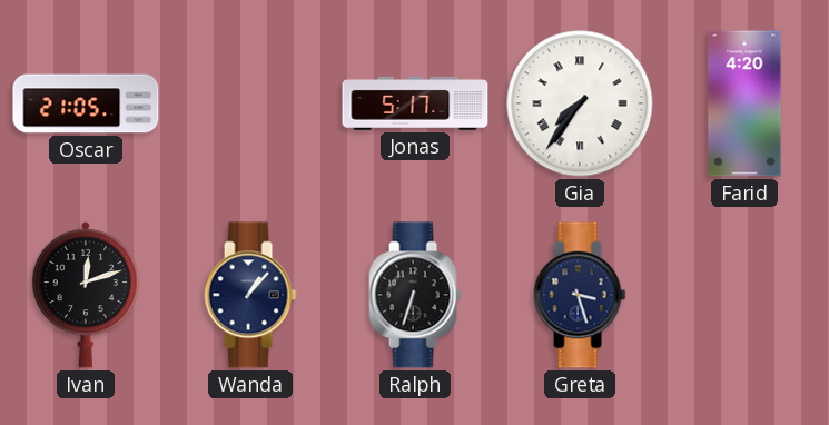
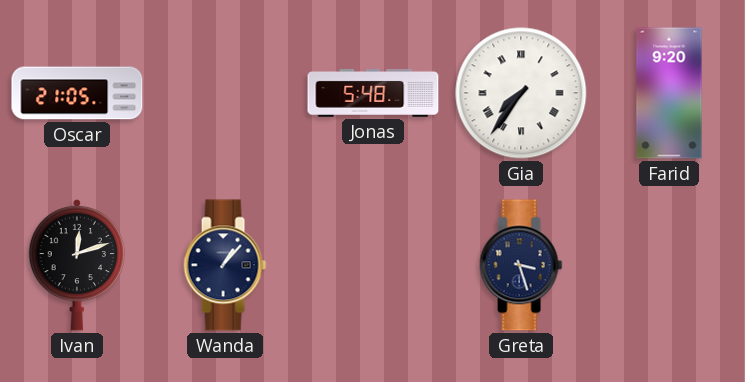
Jonas: 5:17 -> 5:48 (373, 93)
Farid: 4:20 -> 9:20 (669, 93)
Ralph: 6:33 -> none (415, 295)
